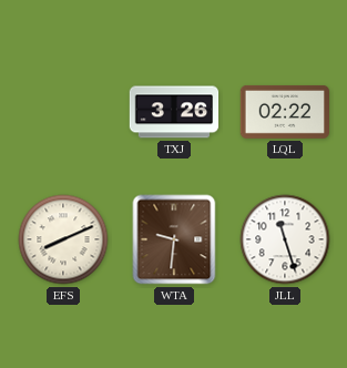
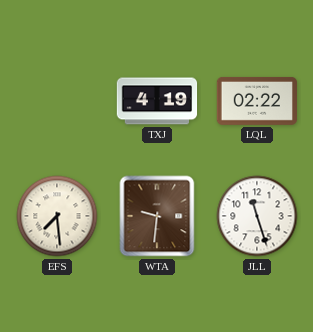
TXJ: 3:26 -> 4:19 (157, 101)
EFS: 8:11 -> 7:29 (57, 216)
